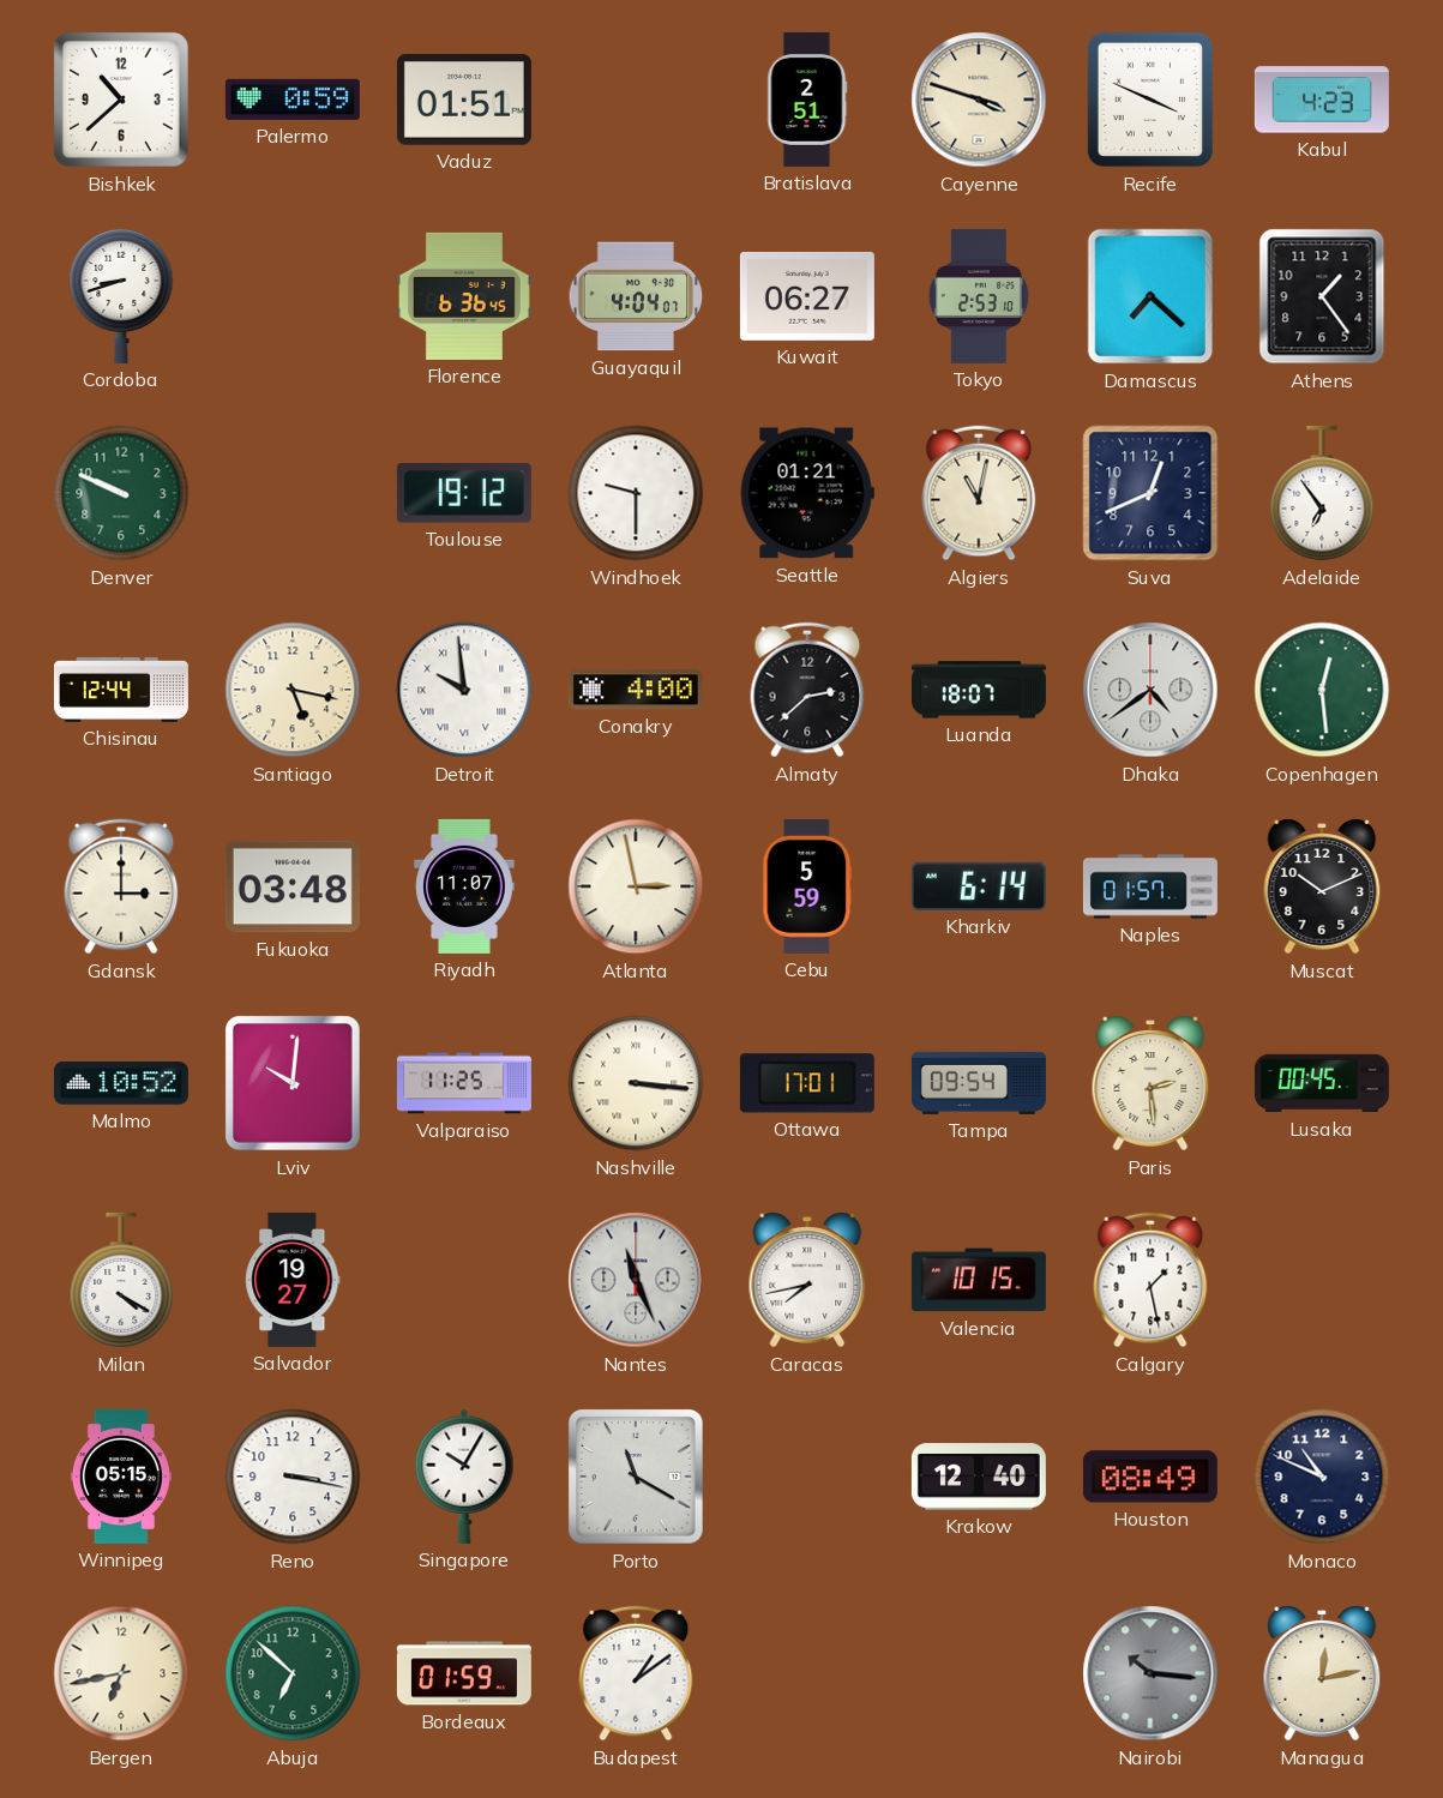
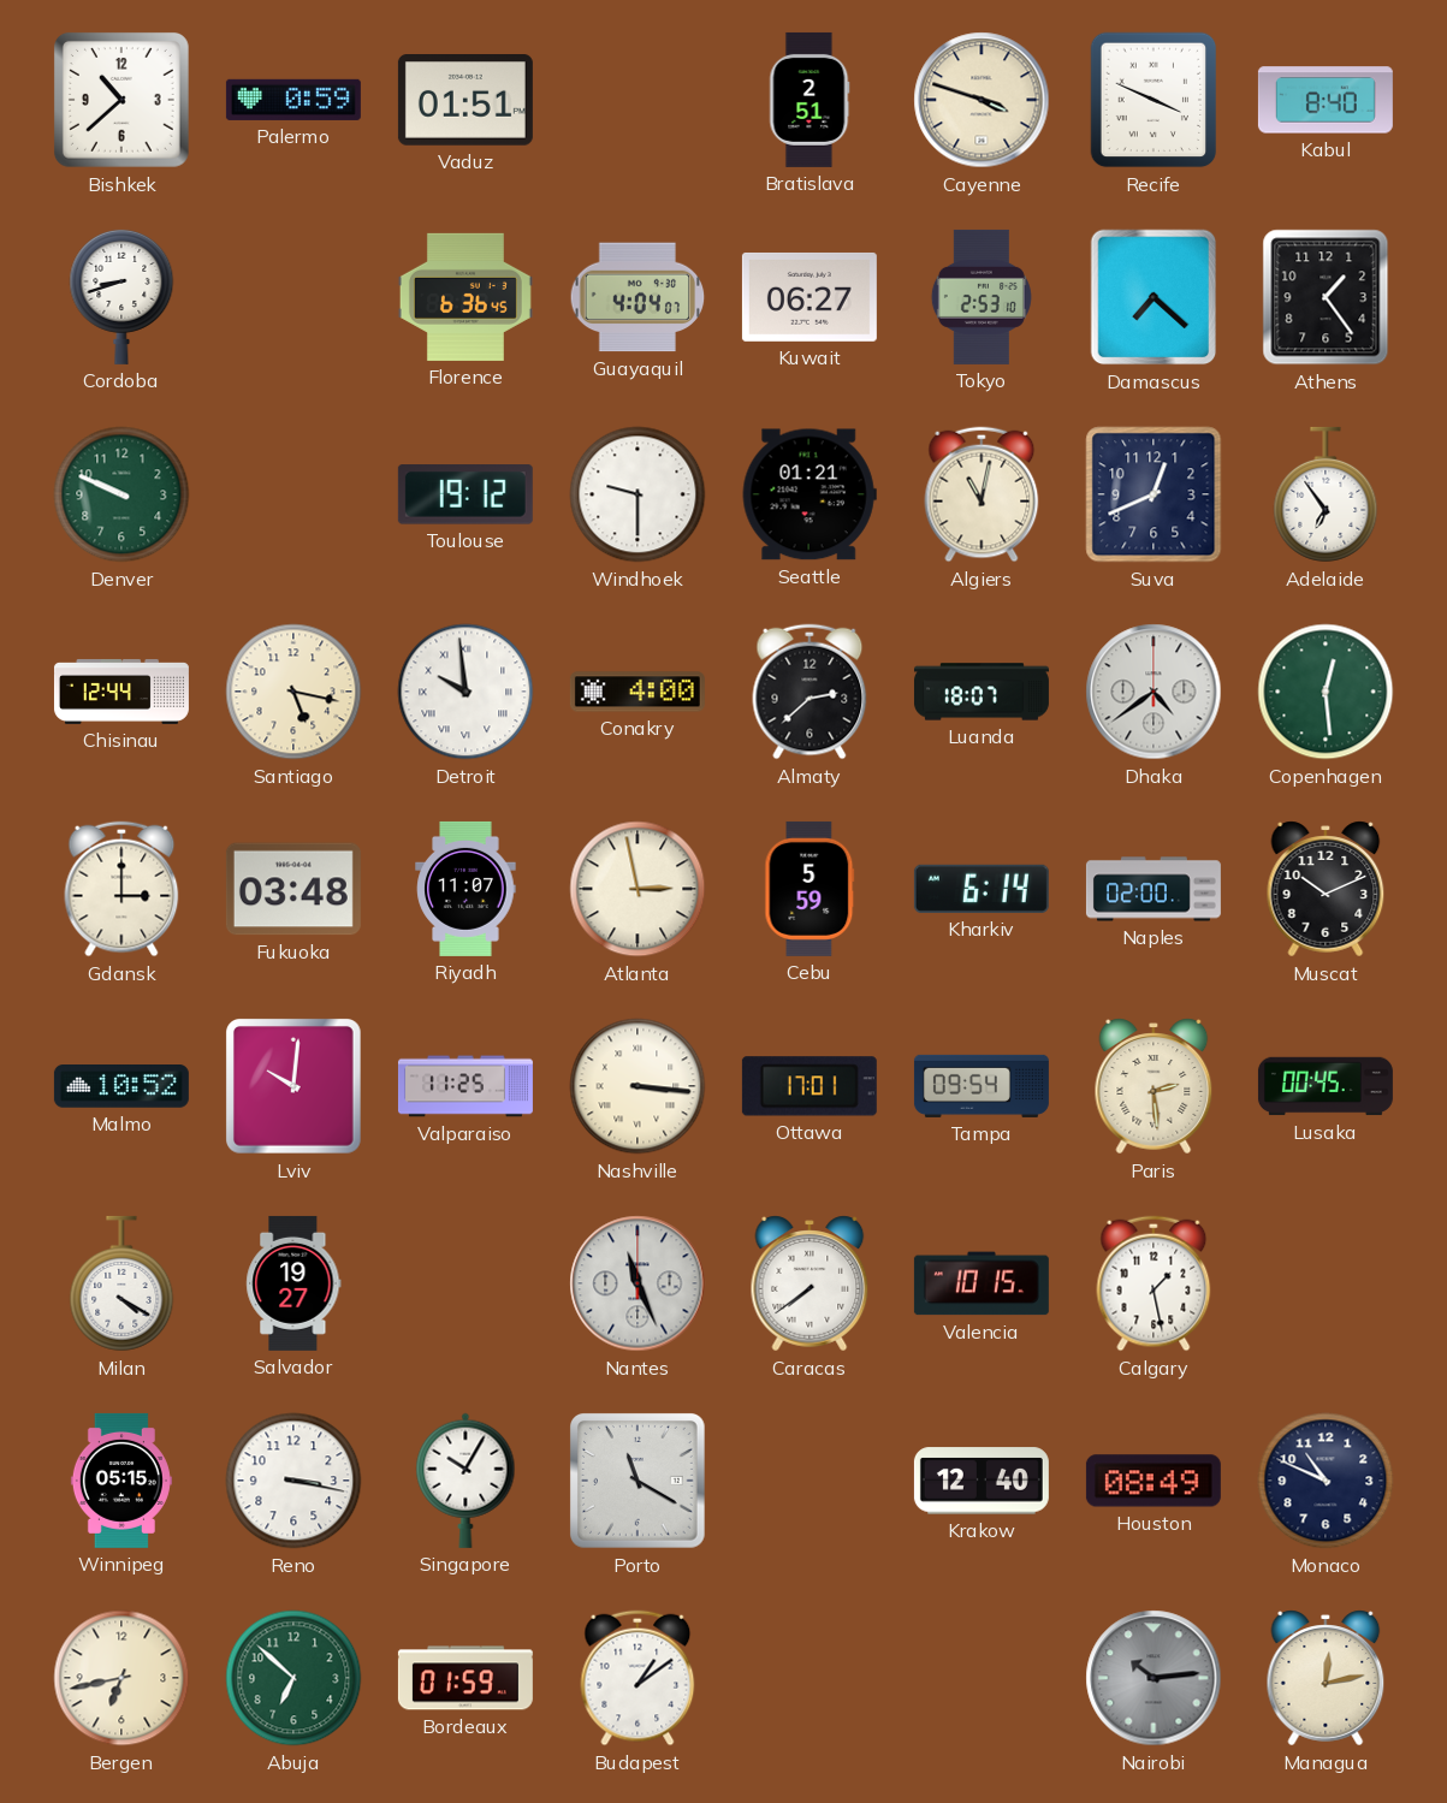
Kabul: 4:23 -> 8:40 (1326, 100)
Naples: 01:57 -> 02:00 (1154, 889)
Caracas: 7:43 -> 7:39 (810, 1283)
Nairobi: 10:16 -> 10:14 (1154, 1678)
